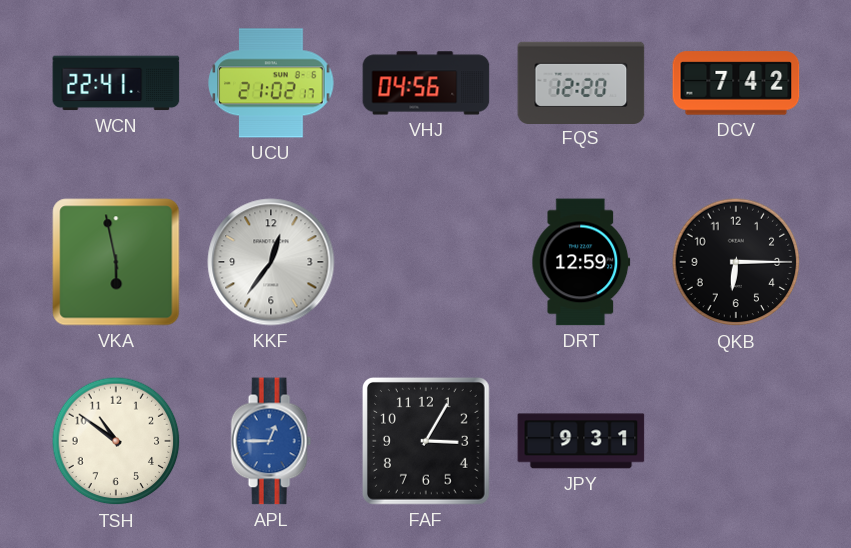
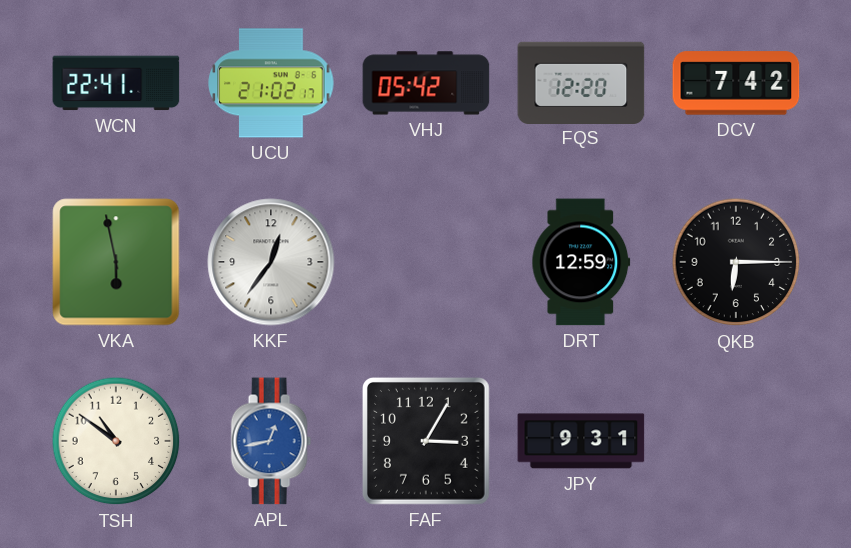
VHJ: 04:56 -> 05:42 (426, 83)
APL: 12:45 -> 12:43 (271, 441)
